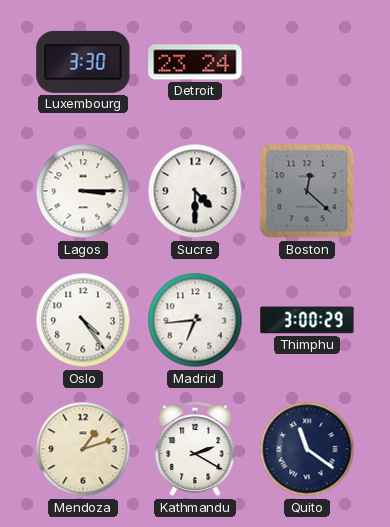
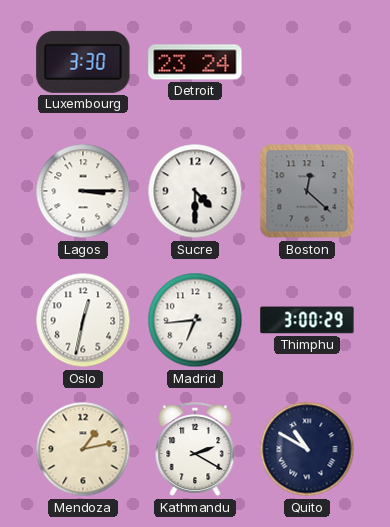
Oslo: 4:24 -> 12:32 (83, 320)
Mendoza: 1:12 -> 1:13 (83, 449)
Quito: 11:21 -> 10:50 (307, 449)
